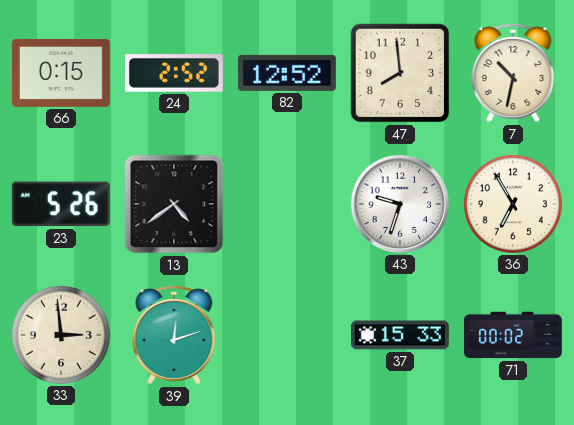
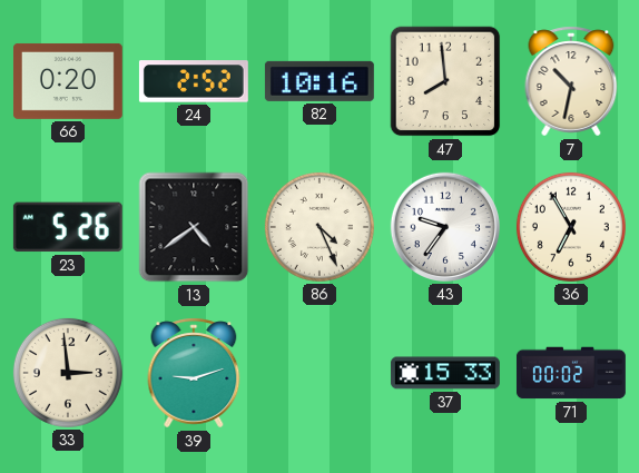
66: 0:15 -> 0:20 (68, 81)
82: 12:52 -> 10:16 (319, 81)
86: none -> 4:26 (319, 227)
43: 9:33 -> 9:36 (445, 227)
39: 12:12 -> 9:12 (194, 373)
